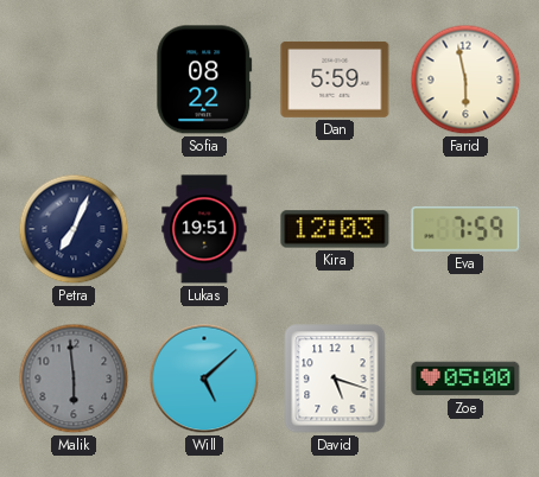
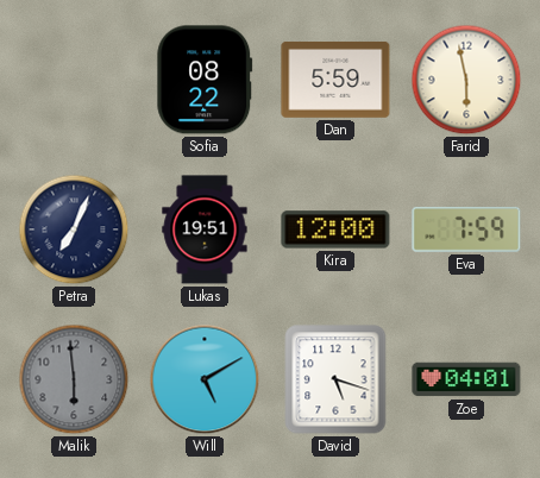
Kira: 12:03 -> 12:00 (335, 229)
Will: 5:08 -> 5:10 (205, 379)
Zoe: 05:00 -> 04:01 (466, 379)
